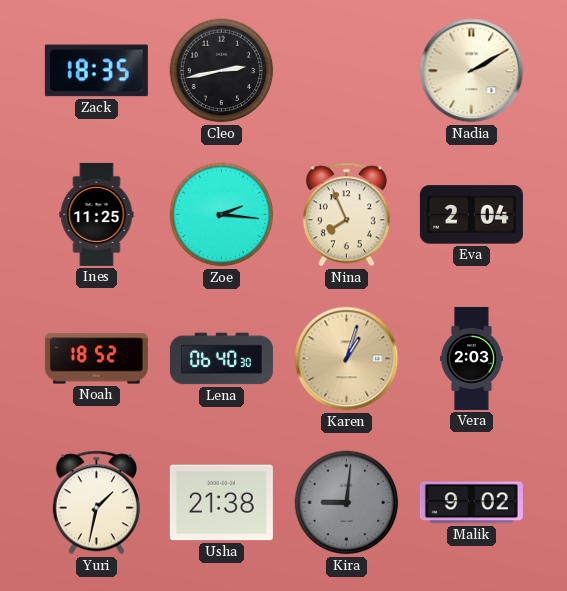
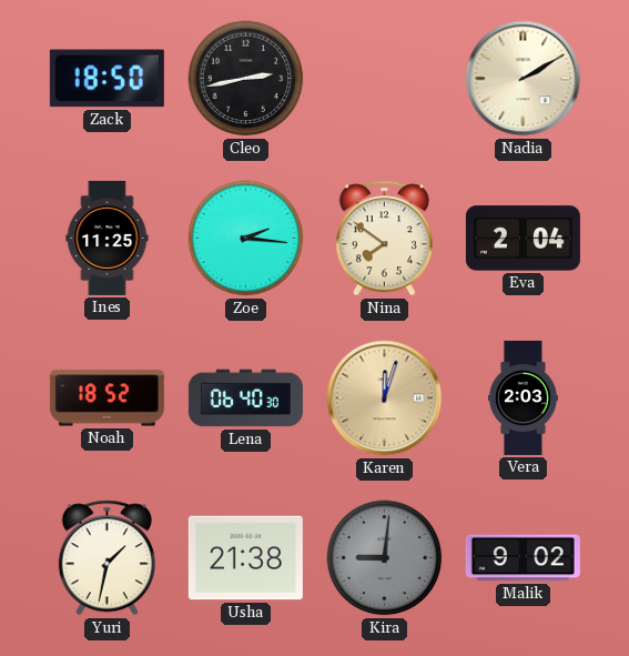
Zack: 18:35 -> 18:50 (106, 79)
Nina: 7:56 -> 7:51 (384, 239)
Karen: 1:03 -> 12:03 (385, 398)
